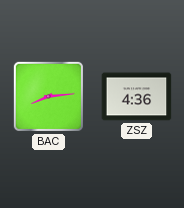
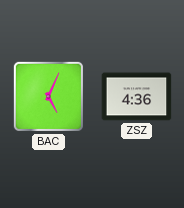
BAC: 8:14 -> 5:04 (48, 96)
